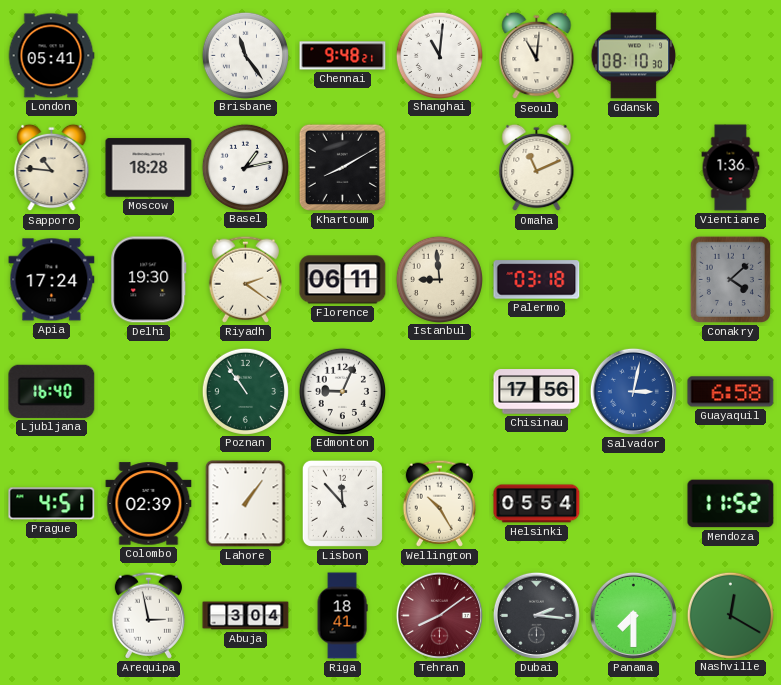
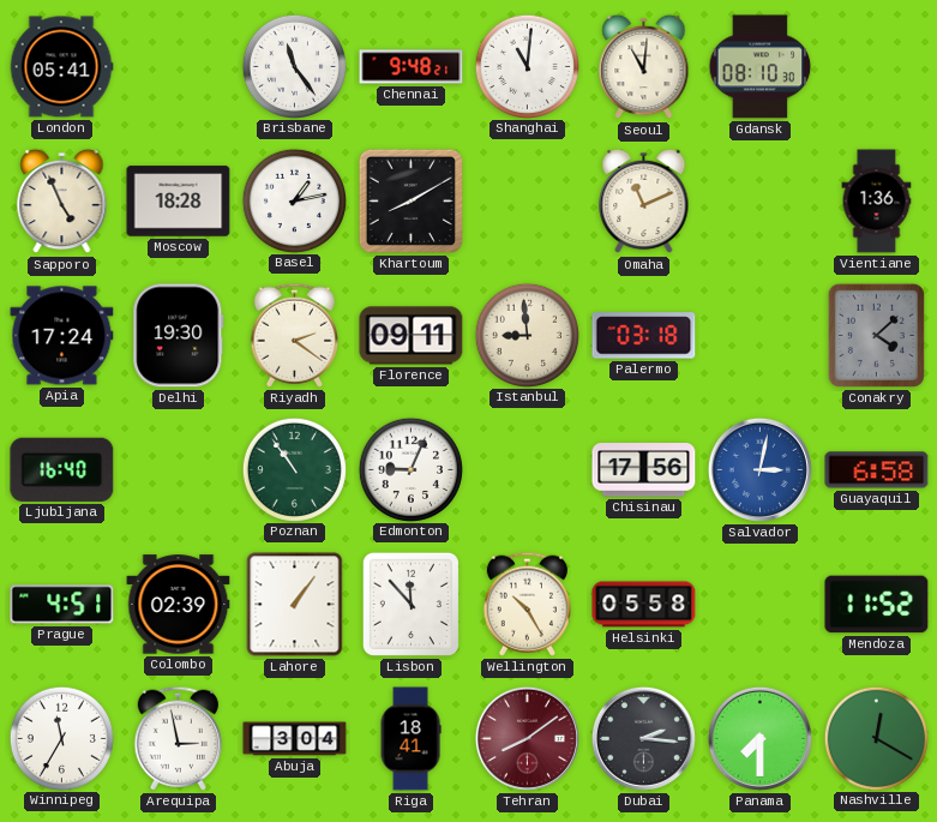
Sapporo: 10:46 -> 4:56 (62, 202)
Florence: 06:11 -> 09:11 (412, 336)
Helsinki: 05:54 -> 05:58 (644, 605)
Winnipeg: none -> 11:35 (61, 738)
